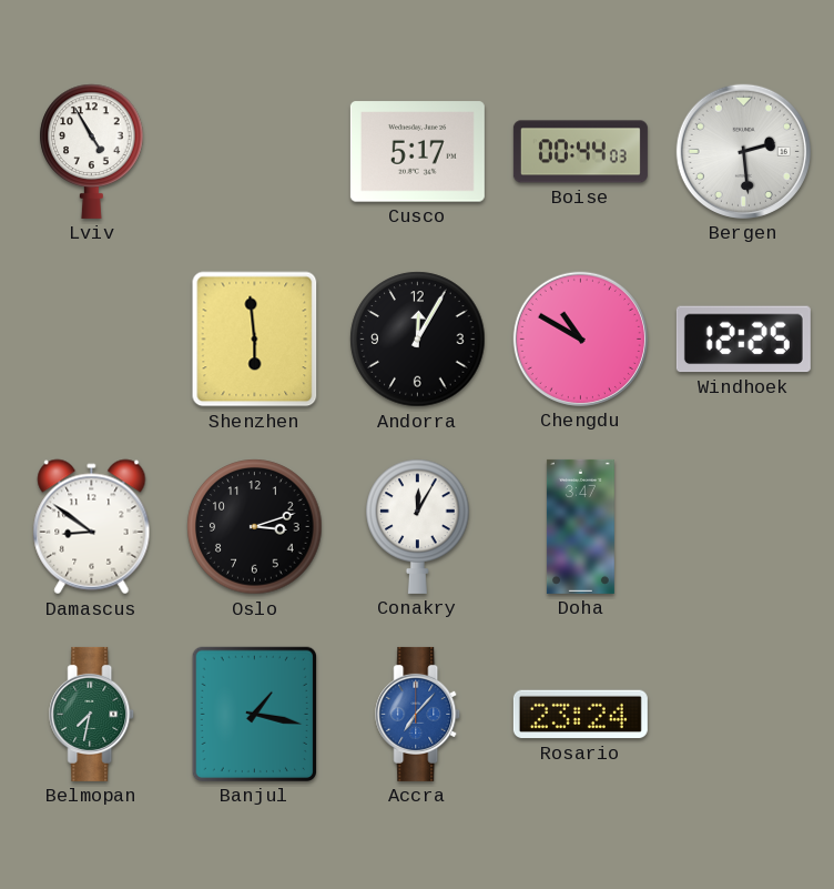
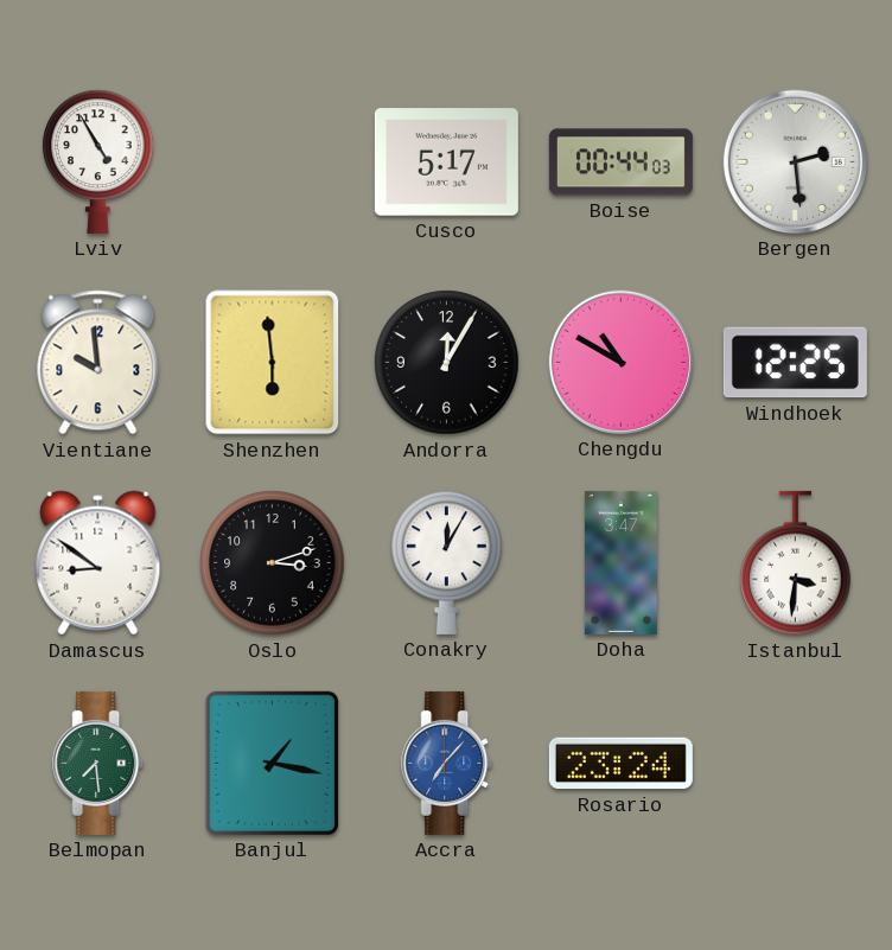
Vientiane: none -> 9:59 (98, 363)
Istanbul: none -> 3:31 (796, 563)
Belmopan: 7:32 -> 7:29 (98, 763)
